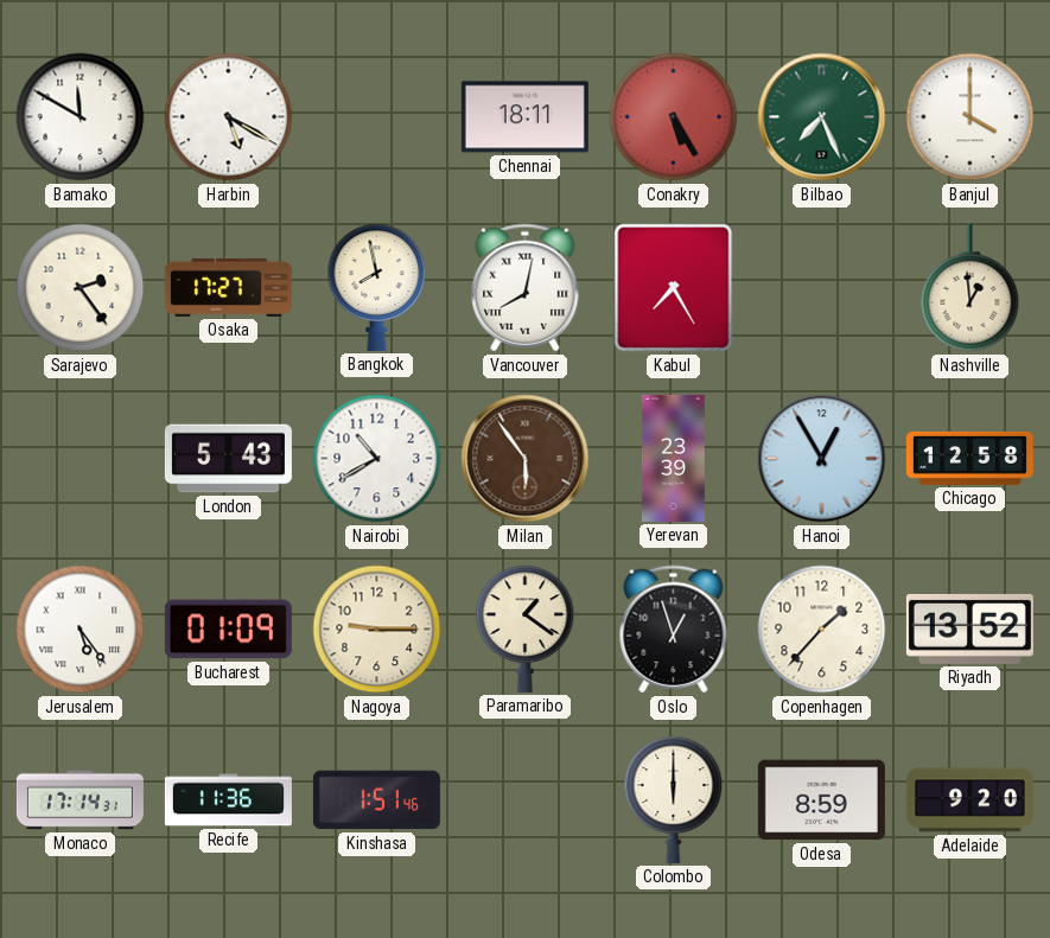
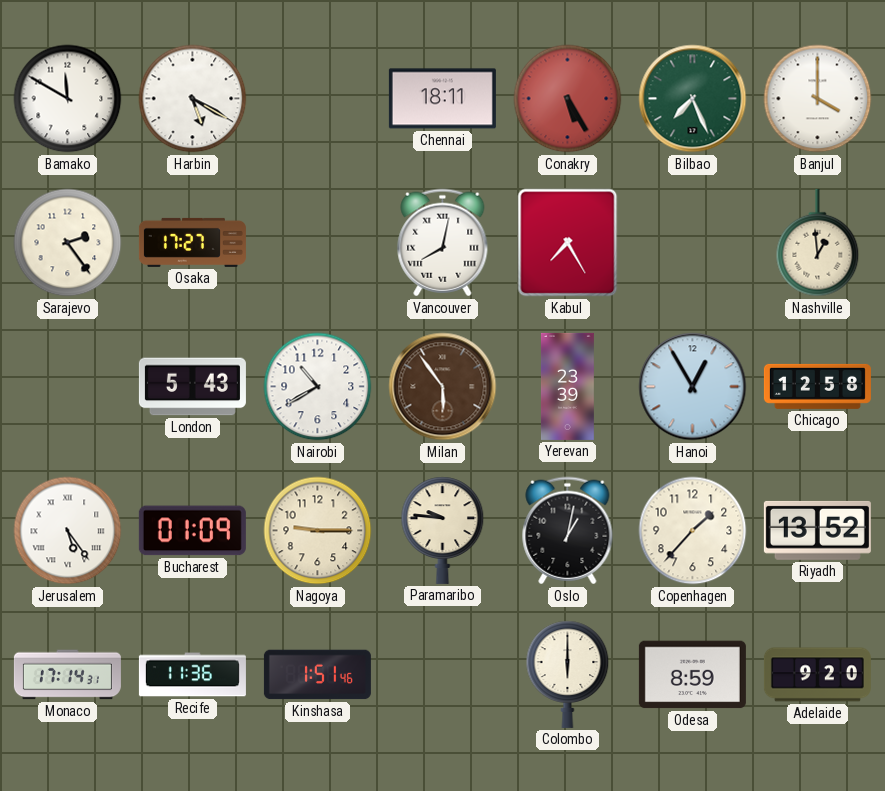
Bangkok: 7:58 -> none (377, 287)
Paramaribo: 1:21 -> 9:46 (443, 530)
Oslo: 12:57 -> 1:02 (568, 531)
